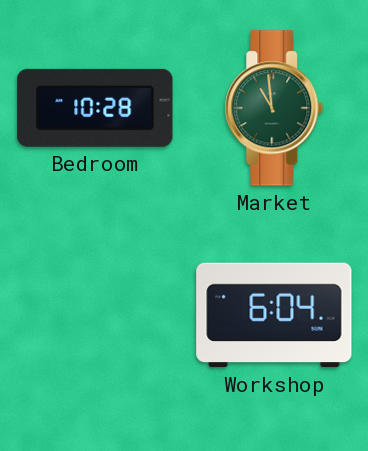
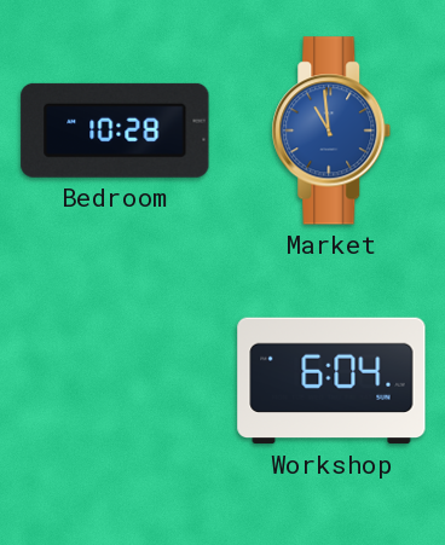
Market dial: green -> blue (331, 131)
